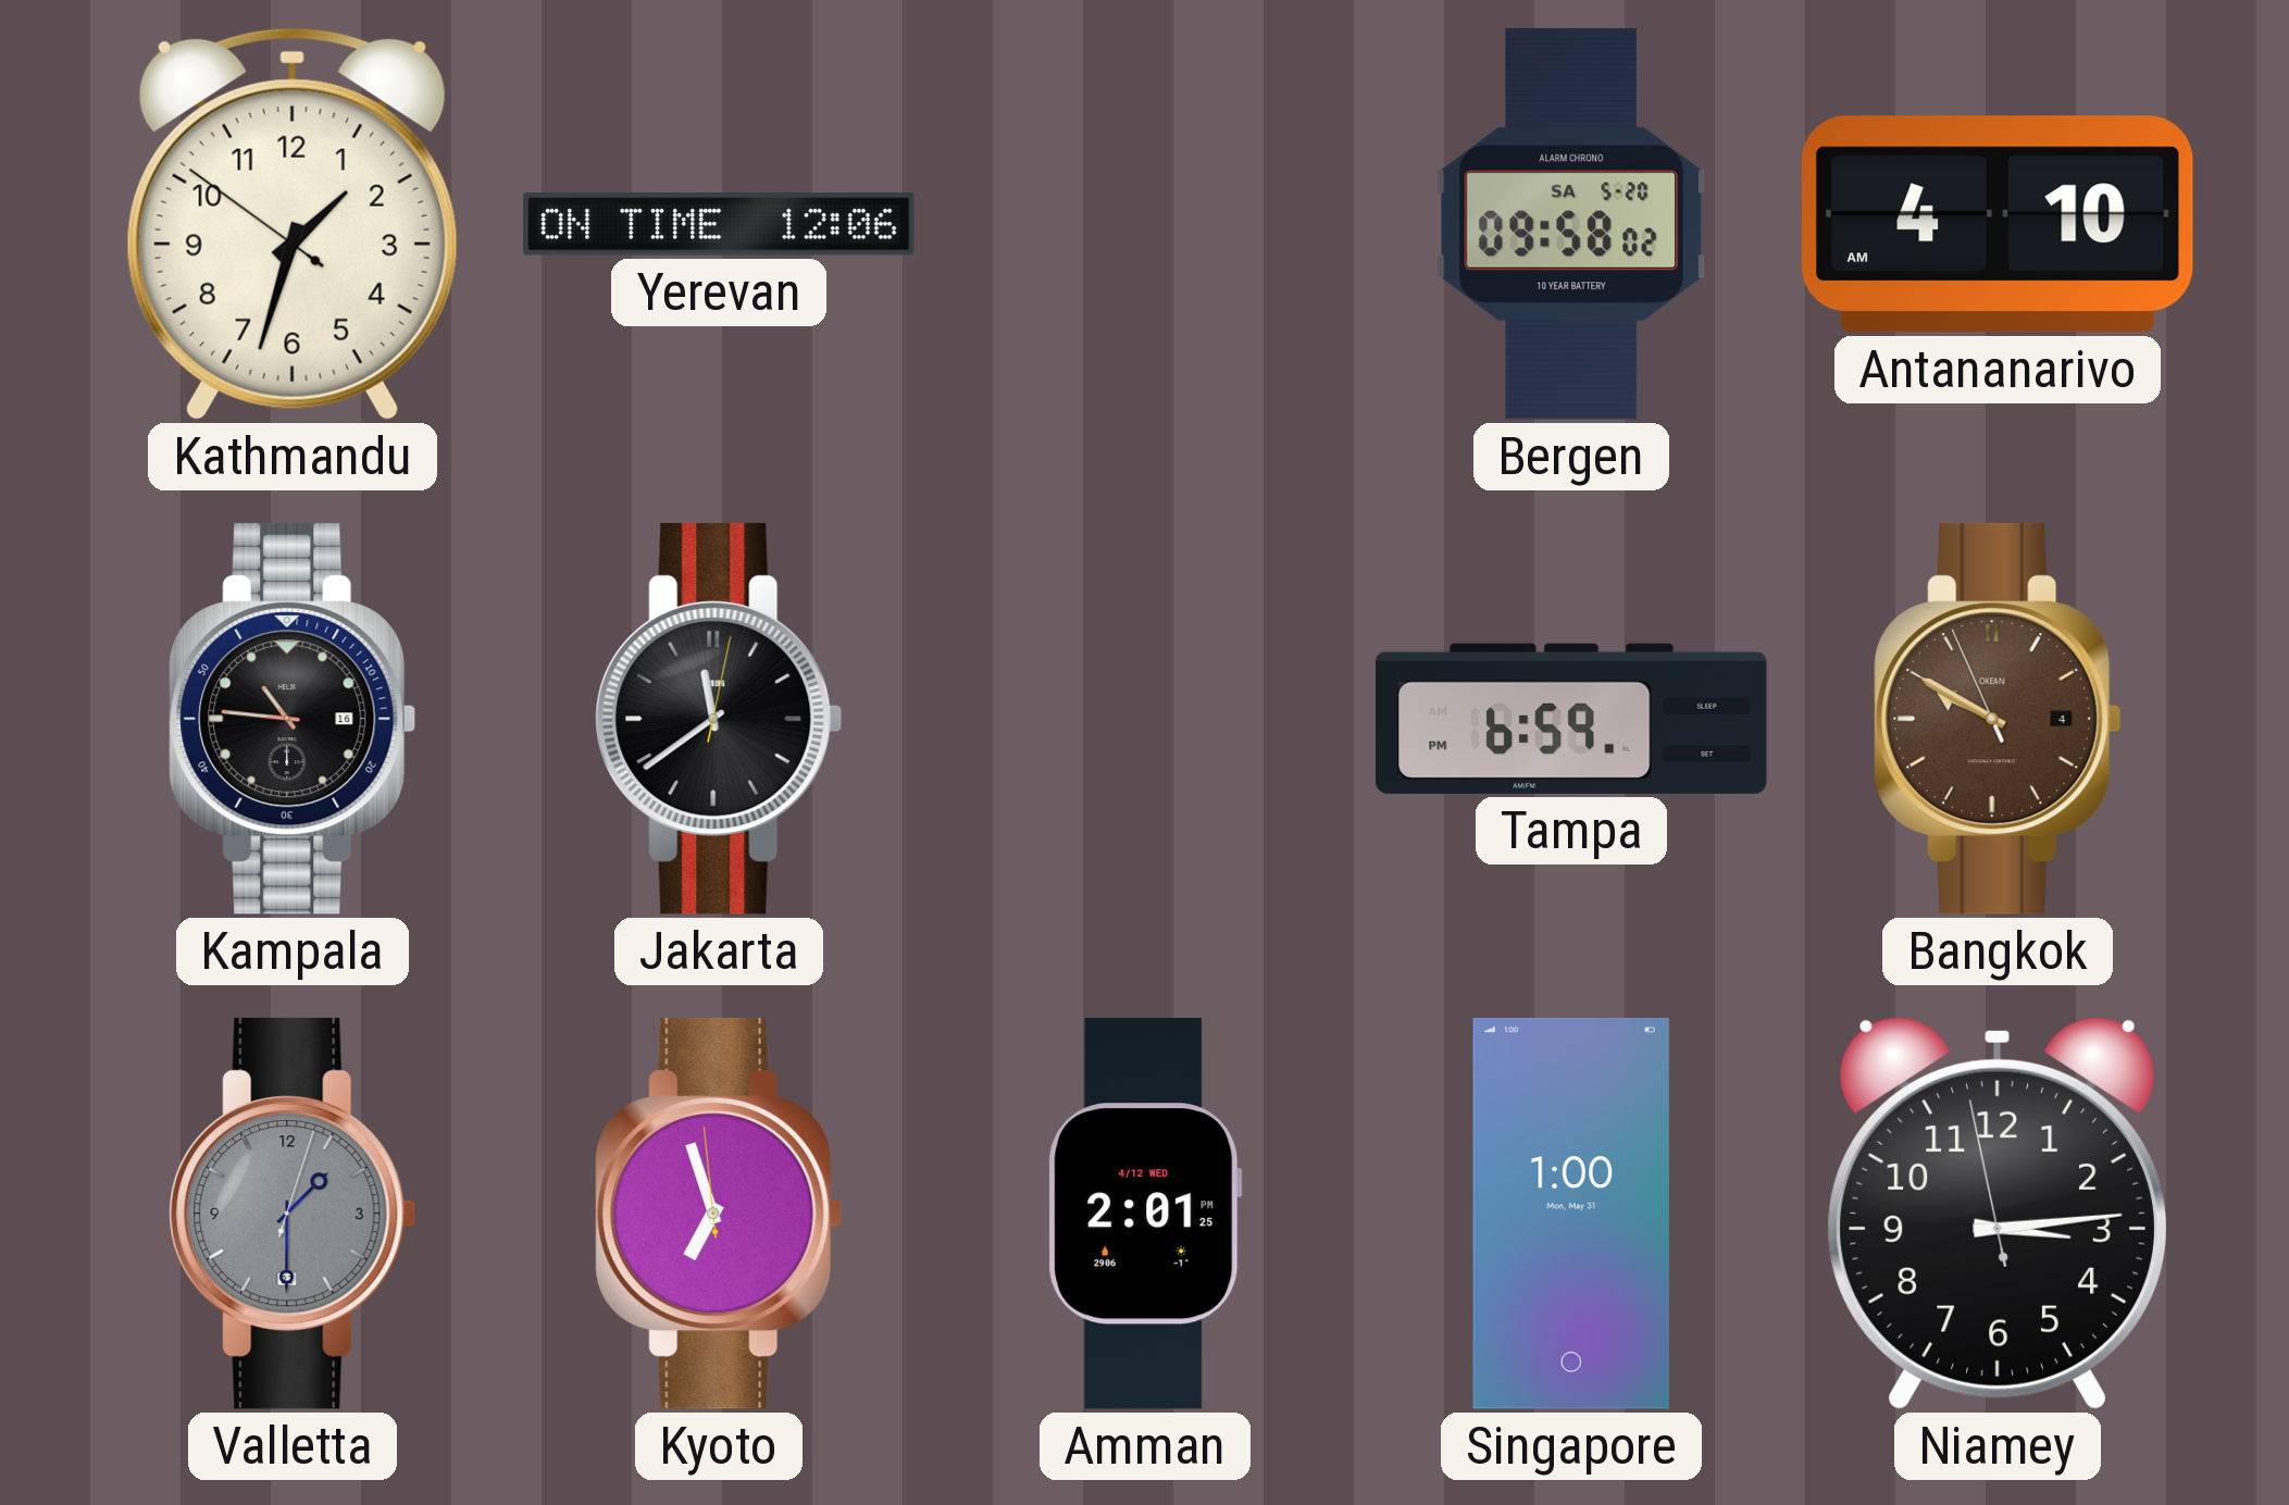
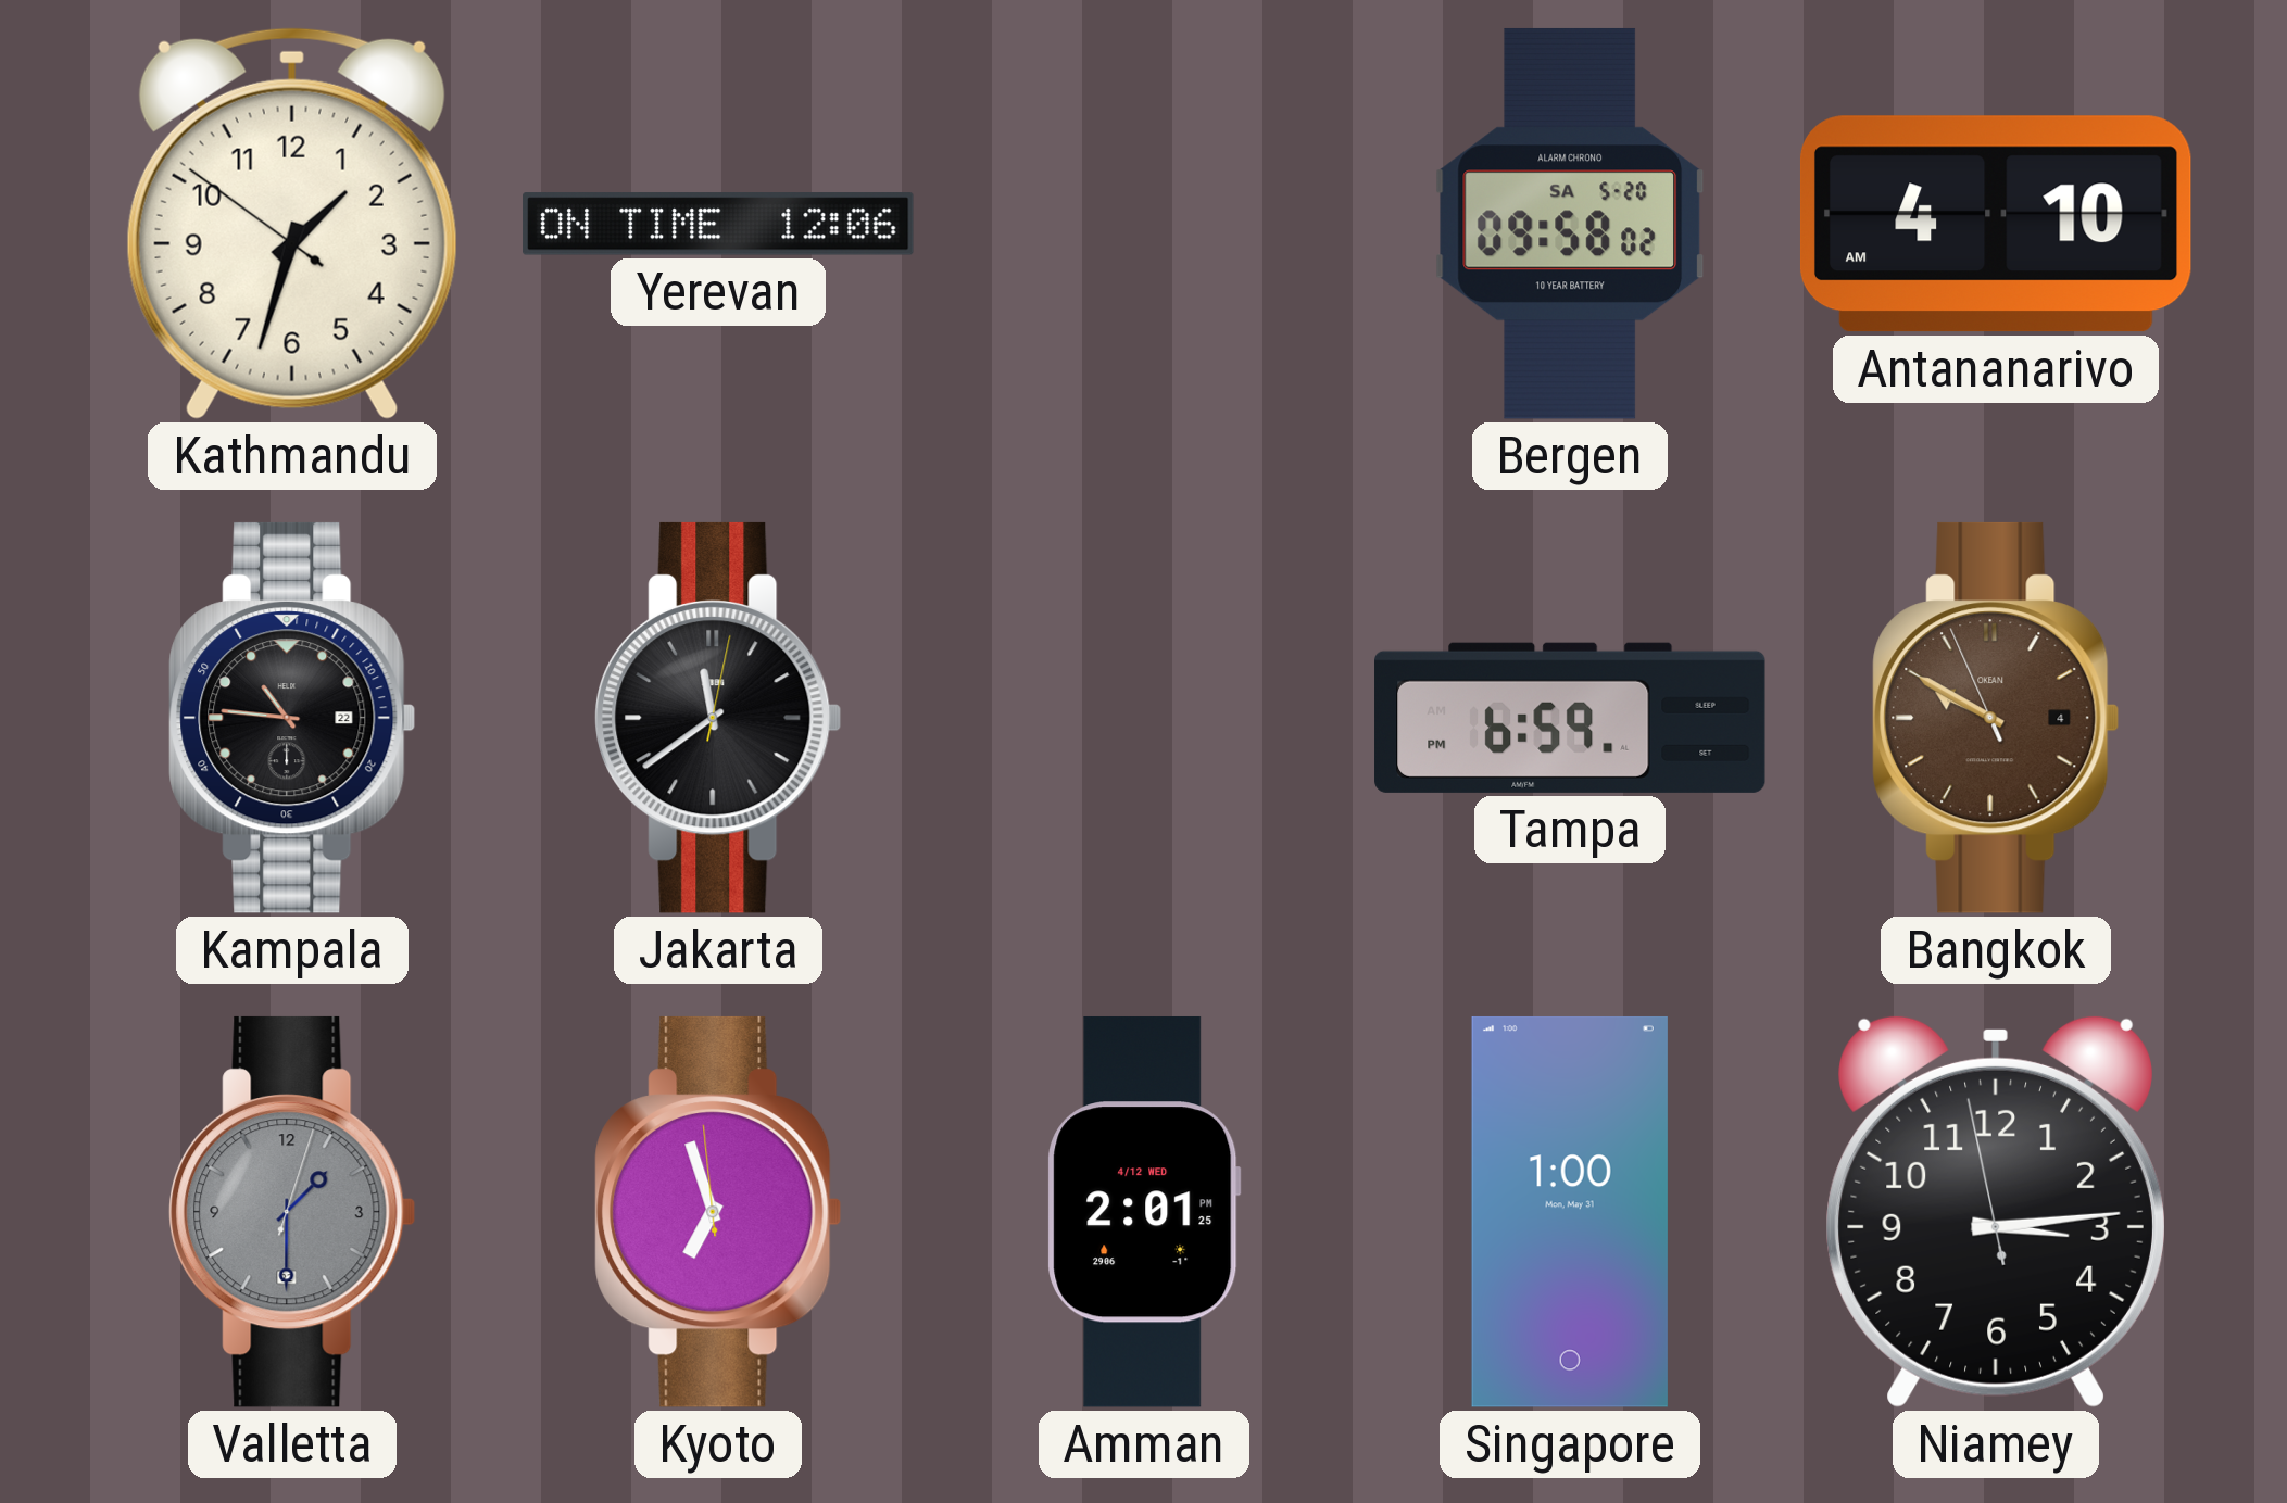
Kampala date: 16 -> 22 (292, 718)
